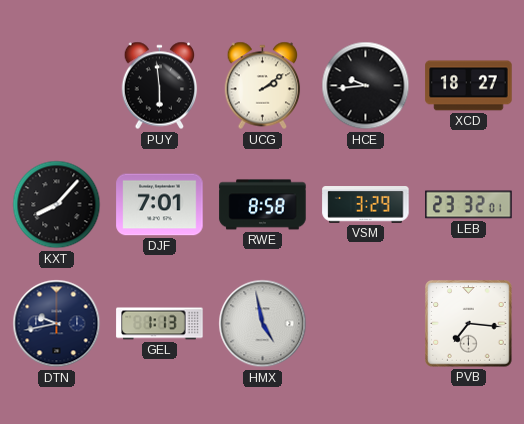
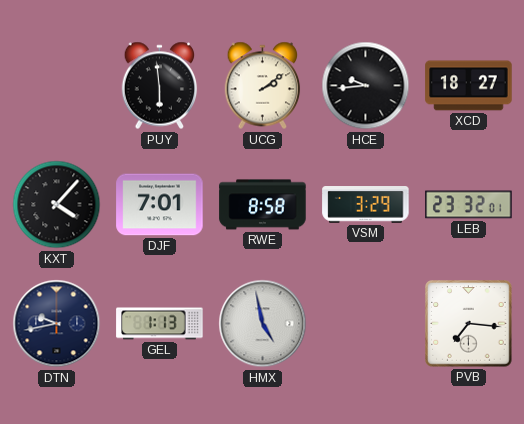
KXT: 8:07 -> 4:07 (57, 205)
